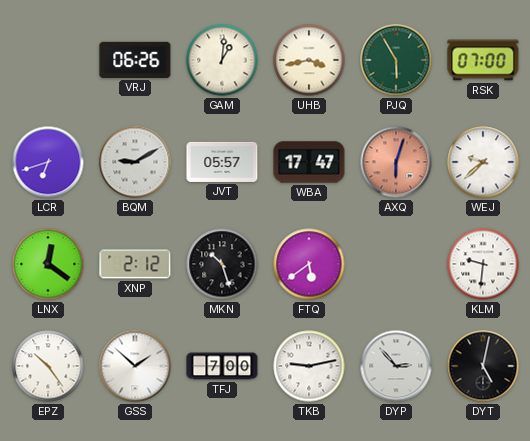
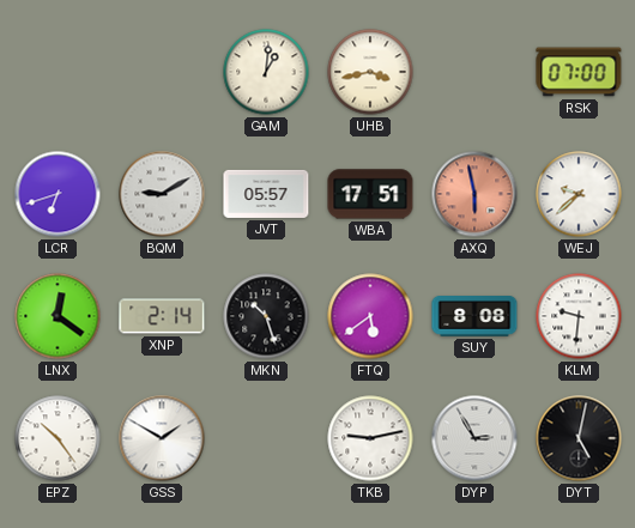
VRJ: 06:26 -> none (135, 60)
PJQ: 5:55 -> none (396, 60)
WBA: 17:47 -> 17:51 (370, 194)
AXQ: 6:03 -> 5:58 (474, 194)
XNP: 2:12 -> 2:14 (162, 316)
SUY: none -> 8:08 (474, 317)
GSS: 1:52 -> 1:50 (162, 438)
TFJ: 7:00 -> none (222, 366)
DYP: 2:53 -> 2:55 (474, 438)
